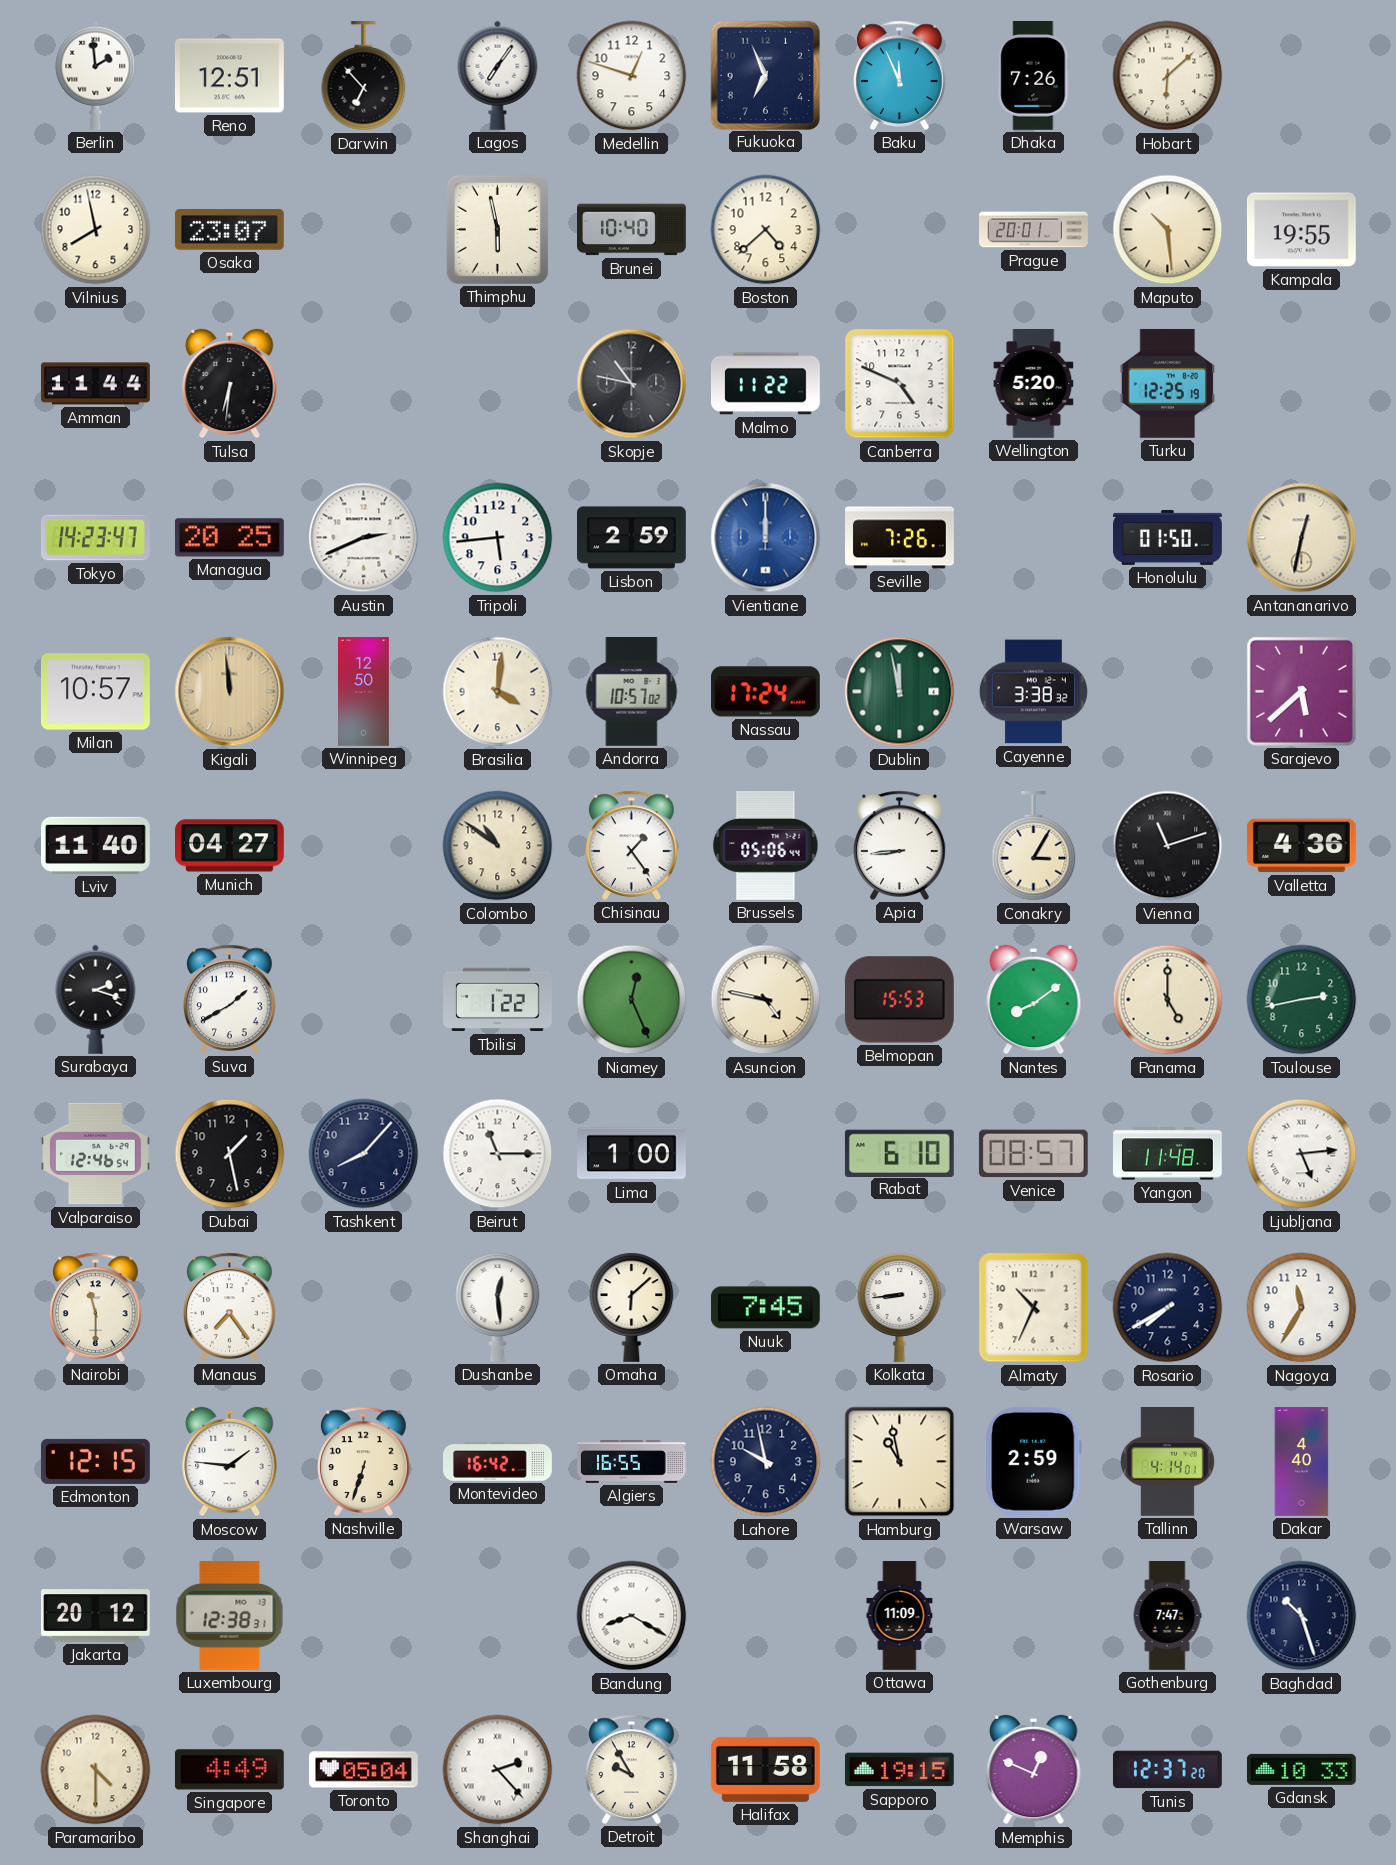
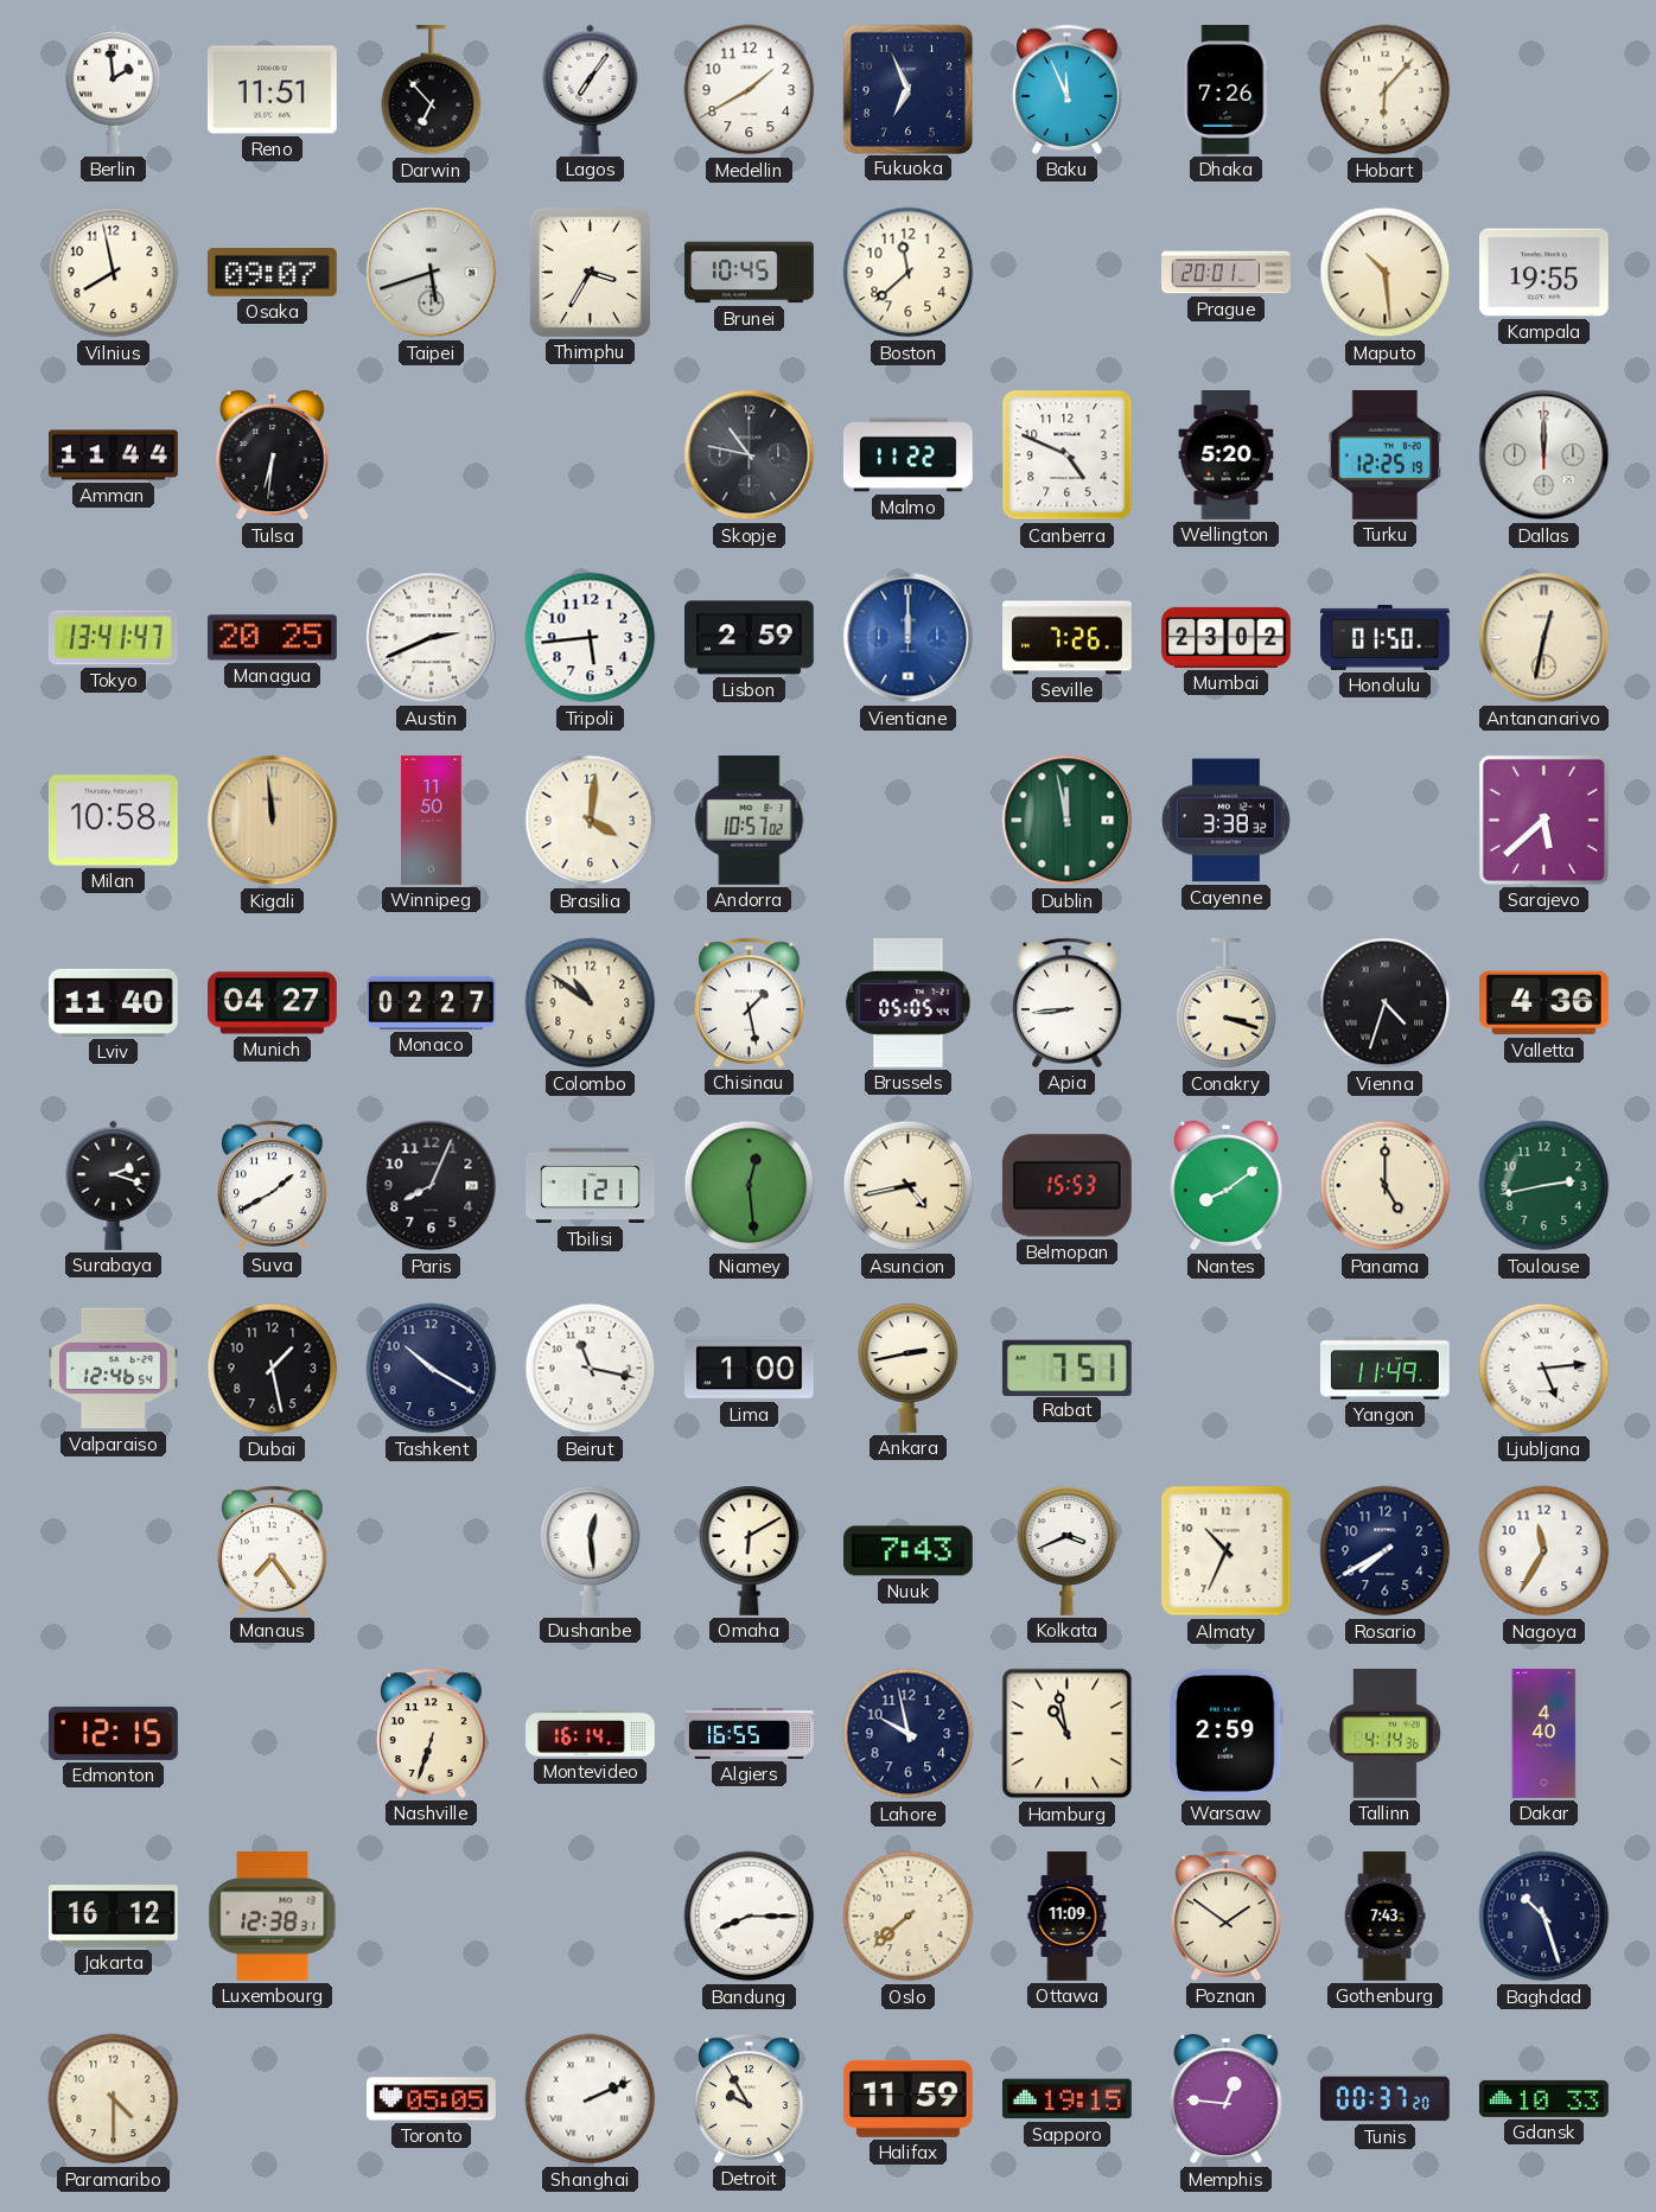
Reno: 12:51 -> 11:51 (272, 90)
Medellin: 12:48 -> 1:40 (750, 90)
Hobart: 6:08 -> 6:07 (1386, 90)
Osaka: 23:07 -> 09:07 (272, 273)
Taipei: none -> 5:42 (432, 273)
Thimphu: 5:58 -> 3:35 (590, 272)
Brunei: 10:40 -> 10:45 (750, 273)
Boston: 4:38 -> 11:38 (909, 273)
Dallas: none -> 12:00 (1544, 455)
Tokyo: 14:23 -> 13:41 (113, 638)
Mumbai: none -> 23:02 (1227, 637)
Milan: 10:57 -> 10:58 (113, 821)
Winnipeg: 12:50 -> 11:50 (432, 821)
Nassau: 17:24 -> none (766, 692)
Monaco: none -> 02:27 (432, 1002)
Chisinau: 1:24 -> 1:28 (750, 1002)
Brussels: 05:06 -> 05:05 (909, 1002)
Conakry: 3:05 -> 3:18 (1227, 1005)
Vienna: 11:12 -> 4:33 (1386, 1003)
Paris: none -> 8:04 (432, 1186)
Tbilisi: 1:22 -> 1:21 (591, 1186)
Niamey: 12:26 -> 12:29 (750, 1186)
Asuncion: 4:47 -> 4:43 (909, 1186)
Tashkent: 8:07 -> 10:20 (432, 1369)
Beirut: 11:15 -> 11:17 (591, 1369)
Ankara: none -> 2:43 (909, 1368)
Rabat: 6:10 -> 7:51 (1066, 1368)
Venice: 08:57 -> none (1033, 1154)
Yangon: 11:48 -> 11:49 (1386, 1369)
Nairobi: 11:30 -> none (96, 1307)
Omaha: 6:08 -> 6:10 (750, 1550)
Nuuk: 7:45 -> 7:43 (907, 1551)
Kolkata: 8:44 -> 3:41 (1068, 1550)
Moscow: 1:46 -> none (230, 1462)
Montevideo: 16:42 -> 16:14 (591, 1733)
Tallinn: 4:14:01 -> 4:14:36 (1384, 1734)
Jakarta: 20:12 -> 16:12 (114, 1917)
Bandung: 8:20 -> 8:15 (750, 1917)
Oslo: none -> 7:38 (909, 1917)
Poznan: none -> 1:51 (1227, 1915)
Gothenburg: 7:47 -> 7:43 (1384, 1917)
Singapore: 4:49 -> none (229, 1770)
Toronto: 05:04 -> 05:05 (432, 2099)
Shanghai: 2:23 -> 2:11 (591, 2099)
Halifax: 11:58 -> 11:59 (907, 2098)
Memphis: 12:49 -> 12:46 (1227, 2099)
Tunis: 12:37 -> 00:37 (1384, 2099)
